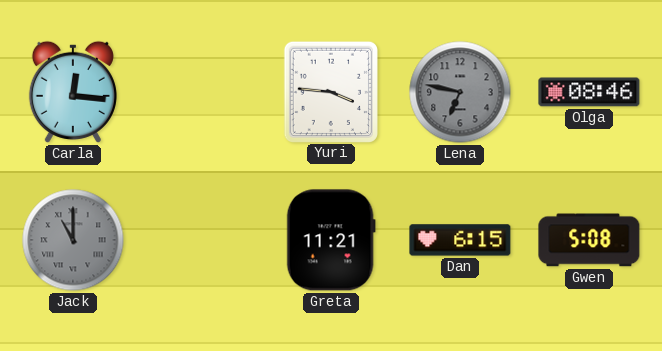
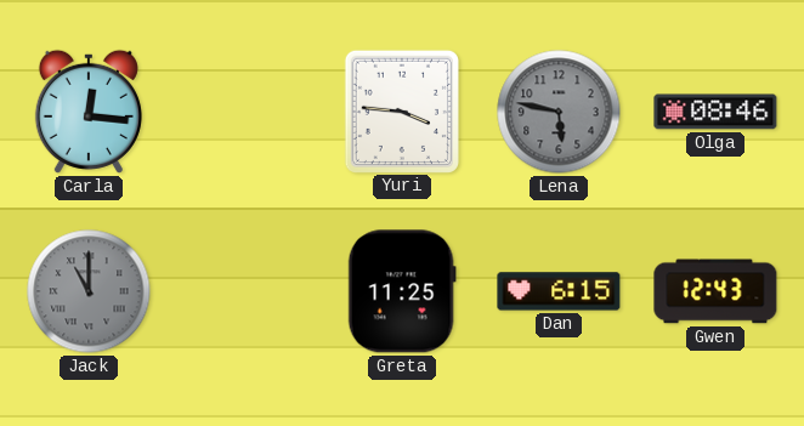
Lena: 6:47 -> 5:47 (559, 112)
Greta: 11:21 -> 11:25 (402, 291)
Gwen: 5:08 -> 12:43 (715, 291)
